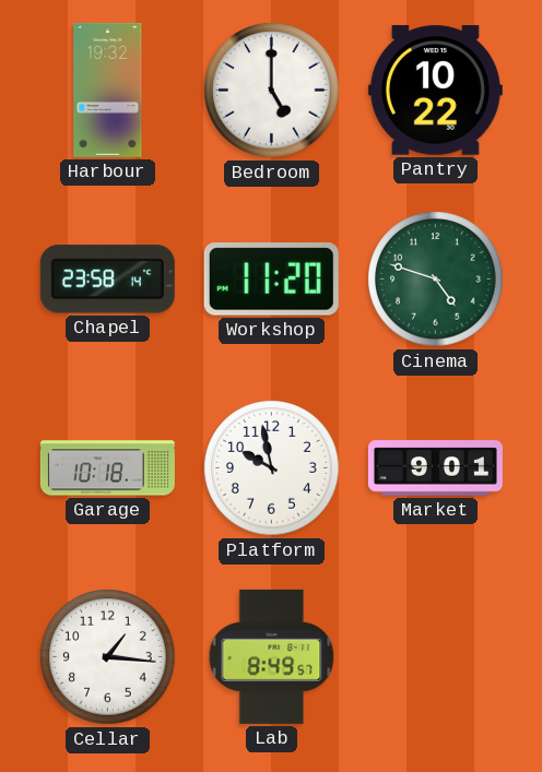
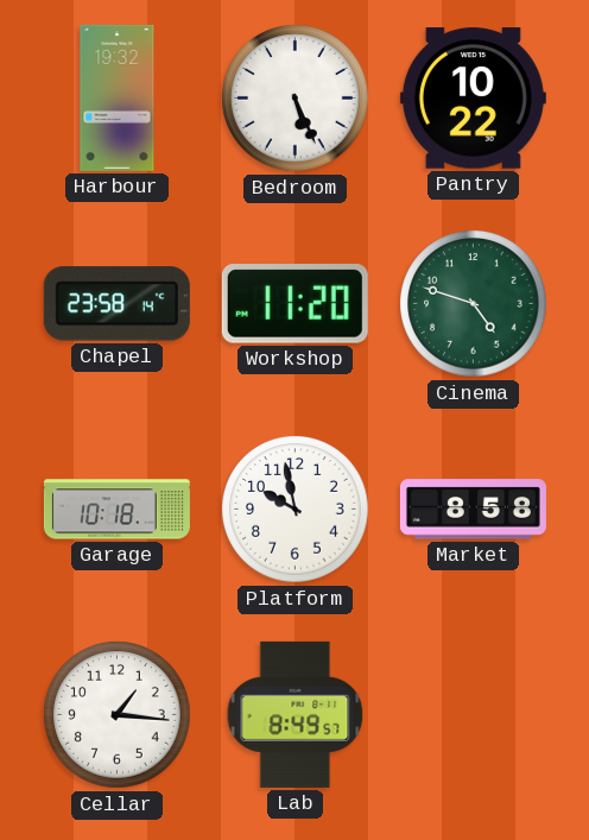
Bedroom: 5:00 -> 5:26 (296, 99)
Market: 9:01 -> 8:58 (473, 510)
